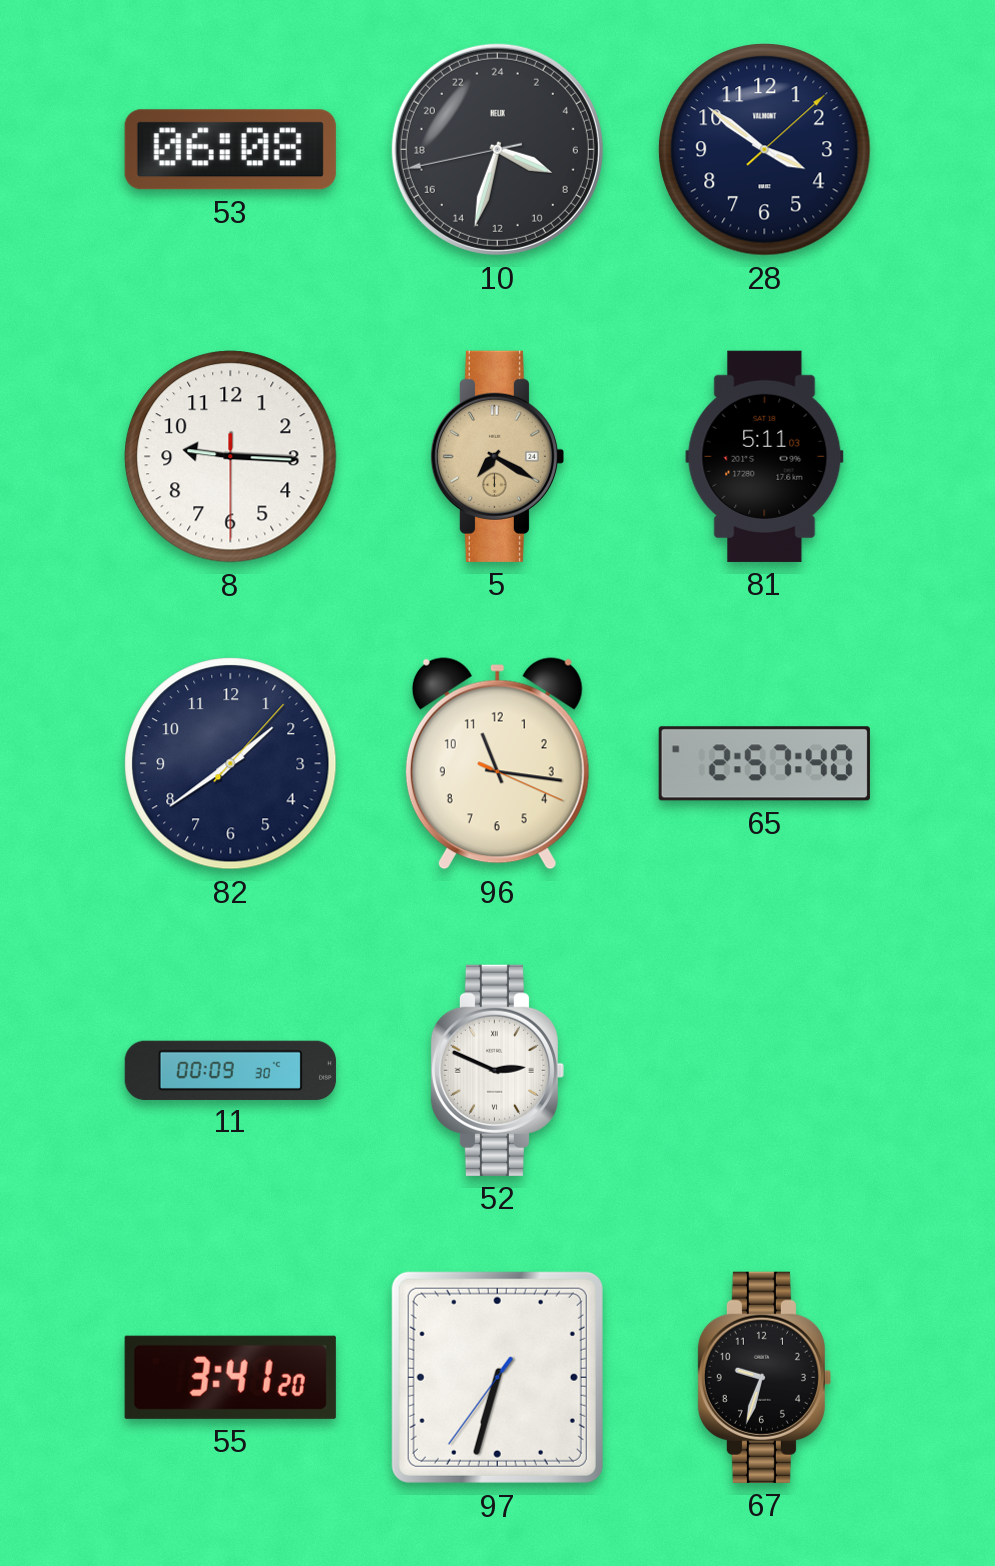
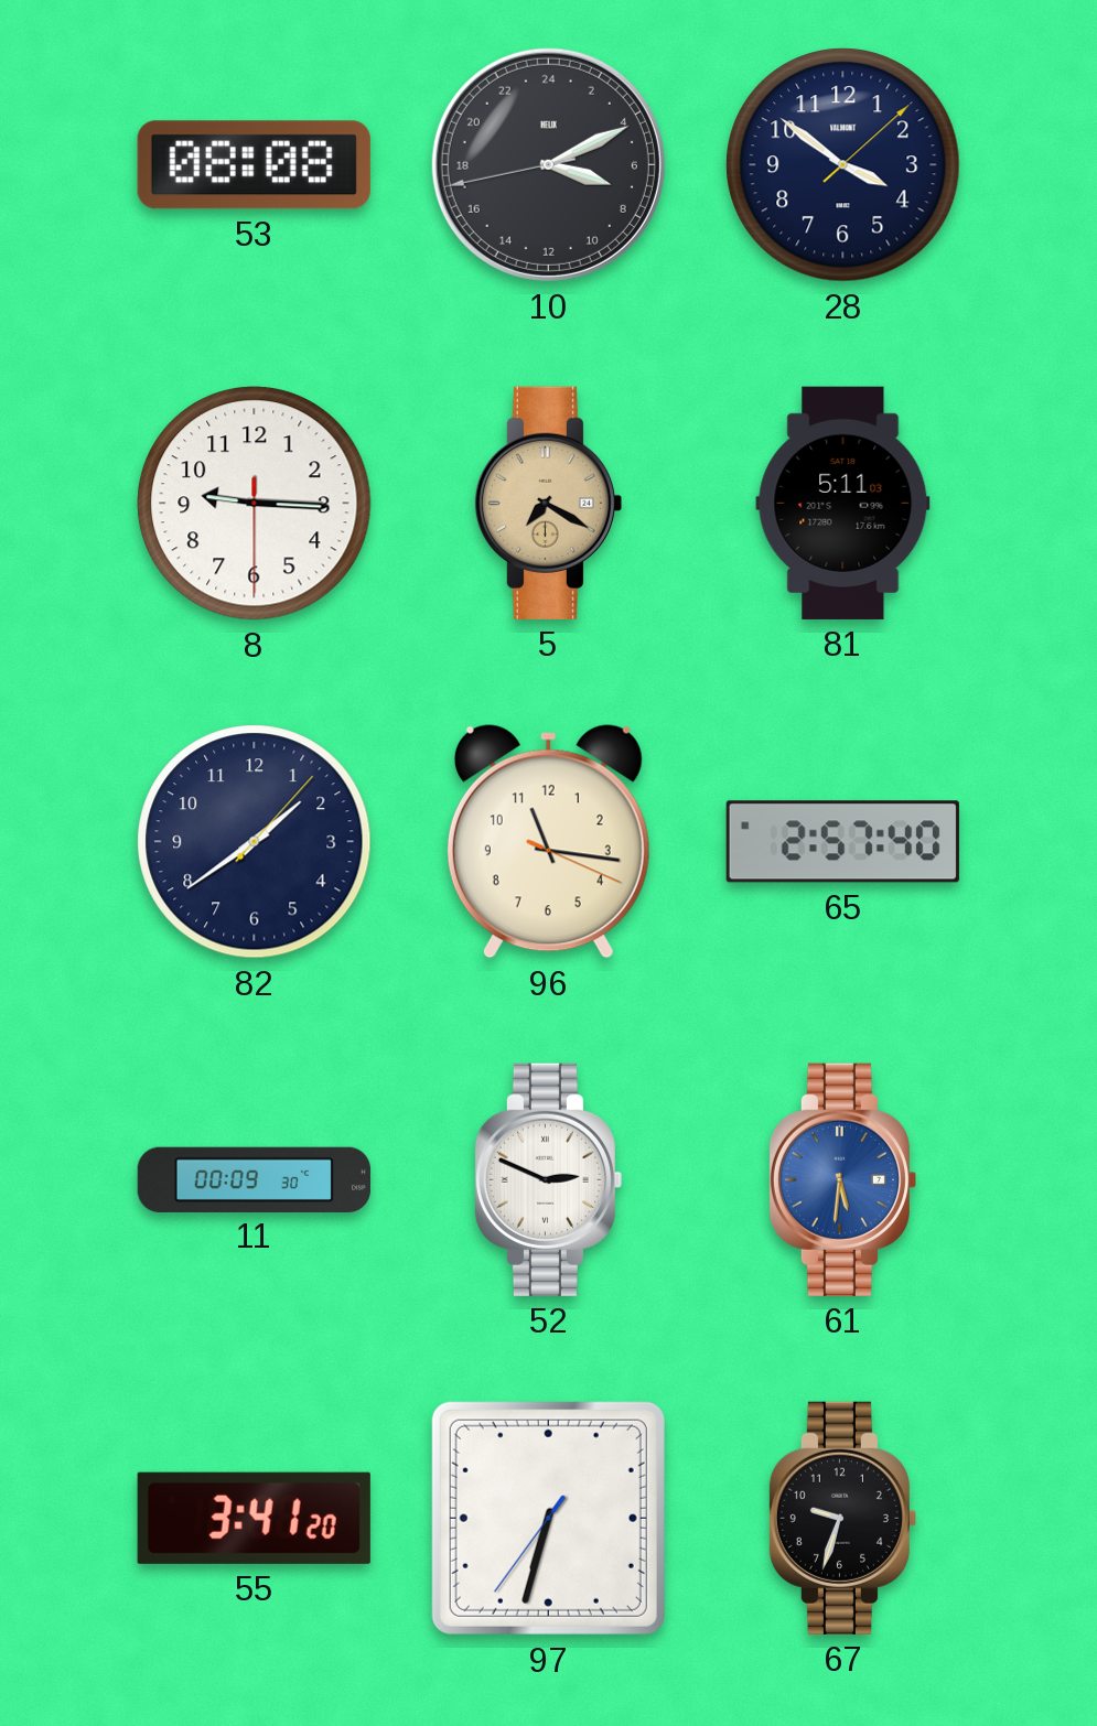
53: 06:08 -> 08:08 (254, 165)
10: 7:32 -> 7:10 (548, 164)
61: none -> 5:31 (842, 1179)
